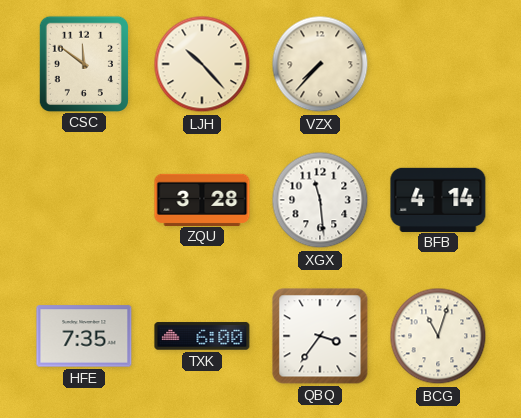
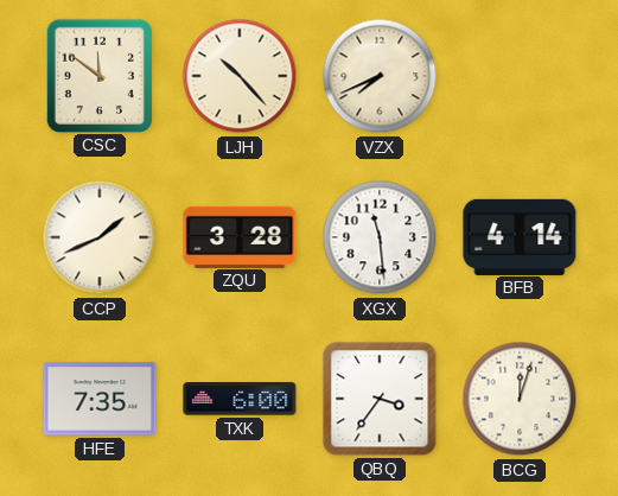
VZX: 7:37 -> 7:41 (380, 76)
CCP: none -> 1:41 (100, 237)
BCG: 11:03 -> 12:03 (520, 399)
